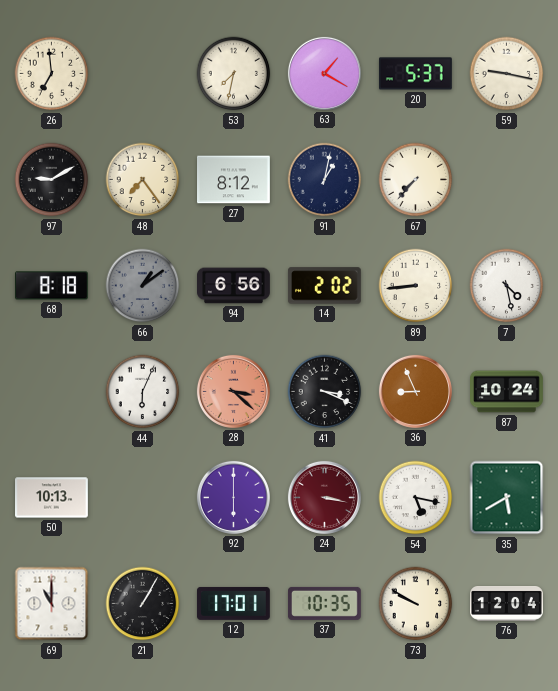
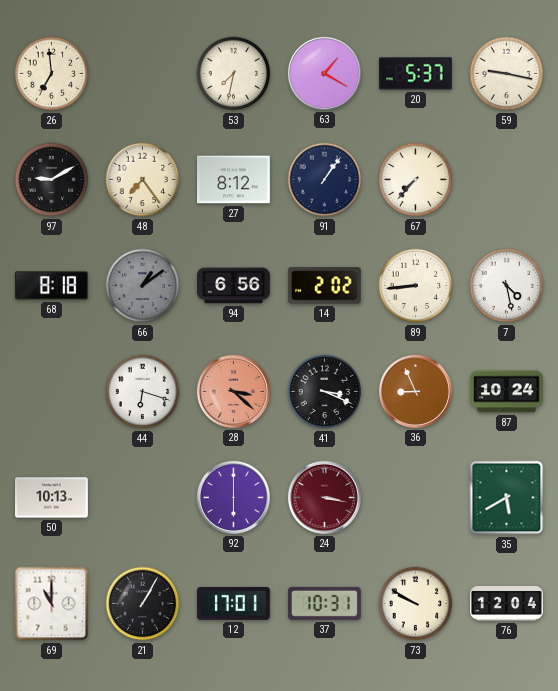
91: 1:02 -> 1:06 (325, 180)
44: 6:04 -> 6:18 (143, 392)
54: 5:17 -> none (416, 498)
37: 10:35 -> 10:31 (325, 603)
